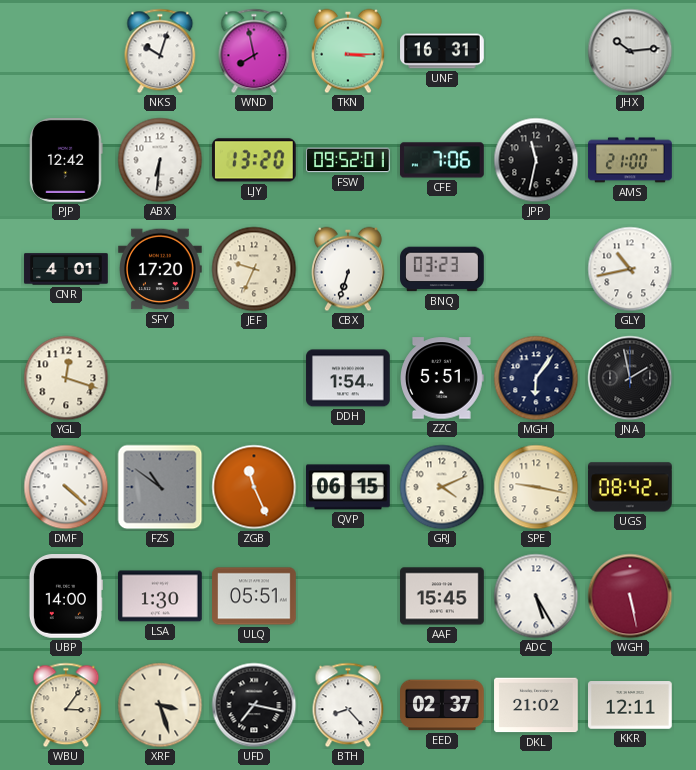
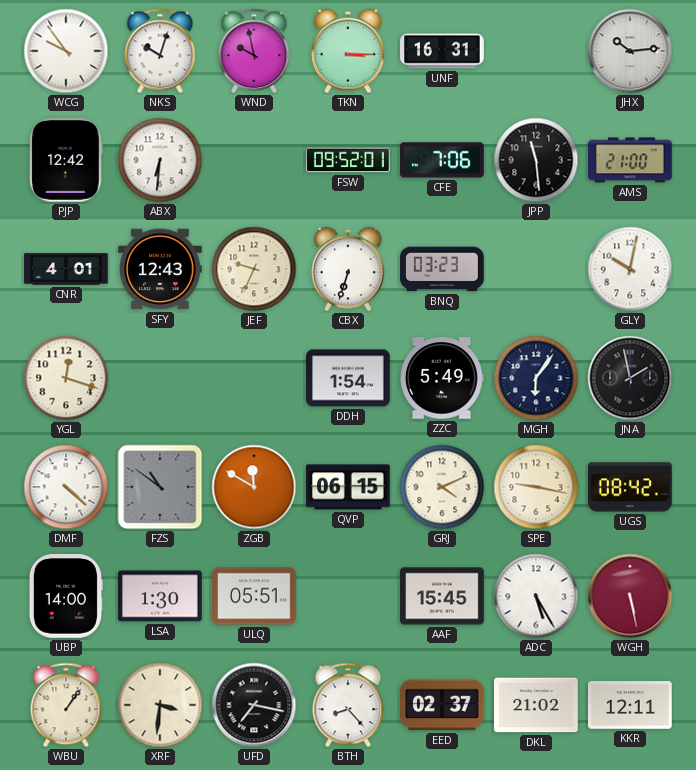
WCG: none -> 9:54 (66, 51)
WND: 7:58 -> 9:58 (254, 51)
LJY: 13:20 -> none (254, 160)
JPP: 11:32 -> 11:29 (536, 160)
SFY: 17:20 -> 12:43 (161, 269)
GLY: 10:43 -> 10:02 (630, 269)
ZZC: 5:51 -> 5:49 (443, 378)
ZGB: 11:26 -> 11:50 (254, 487)
WBU: 3:06 -> 1:06 (66, 705)
XRF: 3:27 -> 3:31 (160, 705)
